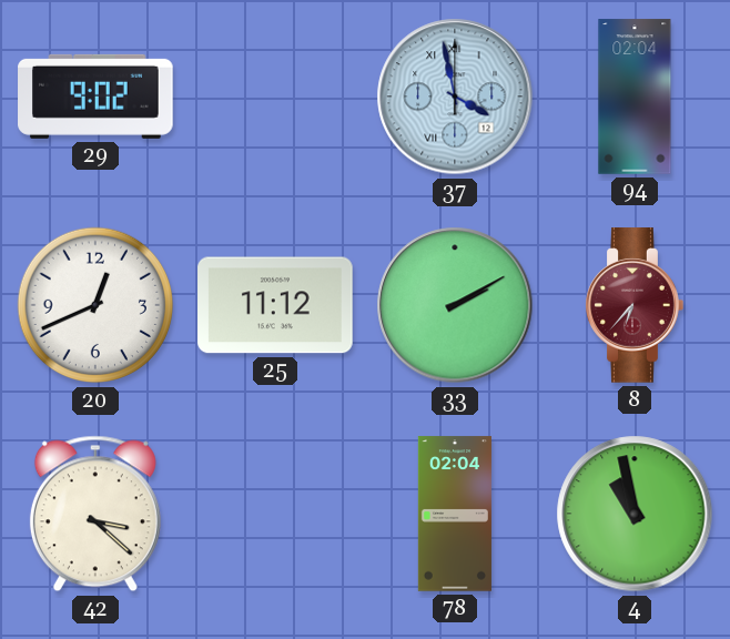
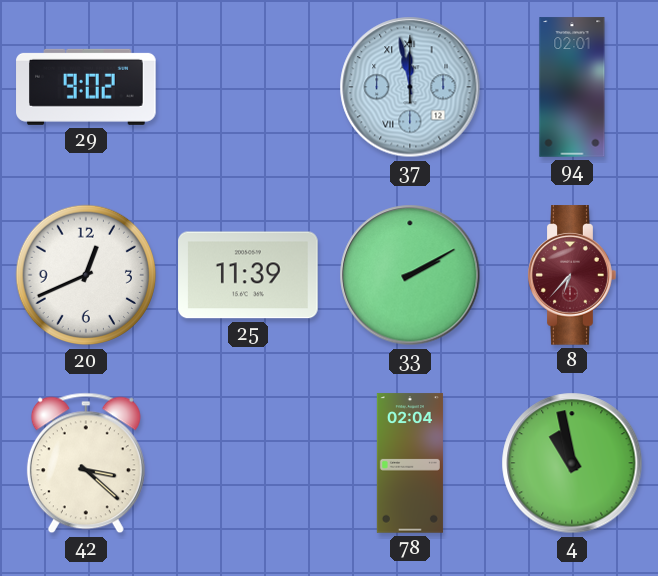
37: 3:58 -> 11:58 (410, 87)
94: 02:04 -> 02:01 (572, 87)
25: 11:12 -> 11:39 (248, 275)
